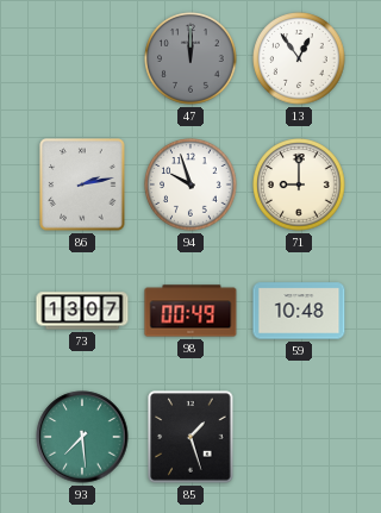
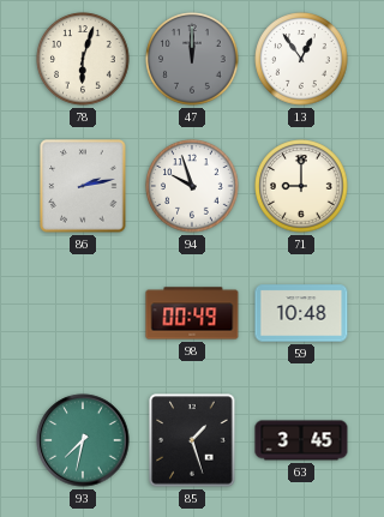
78: none -> 6:03 (83, 59)
73: 13:07 -> none (82, 311)
93: 7:29 -> 7:32 (83, 440)
63: none -> 3:45 (301, 440)
